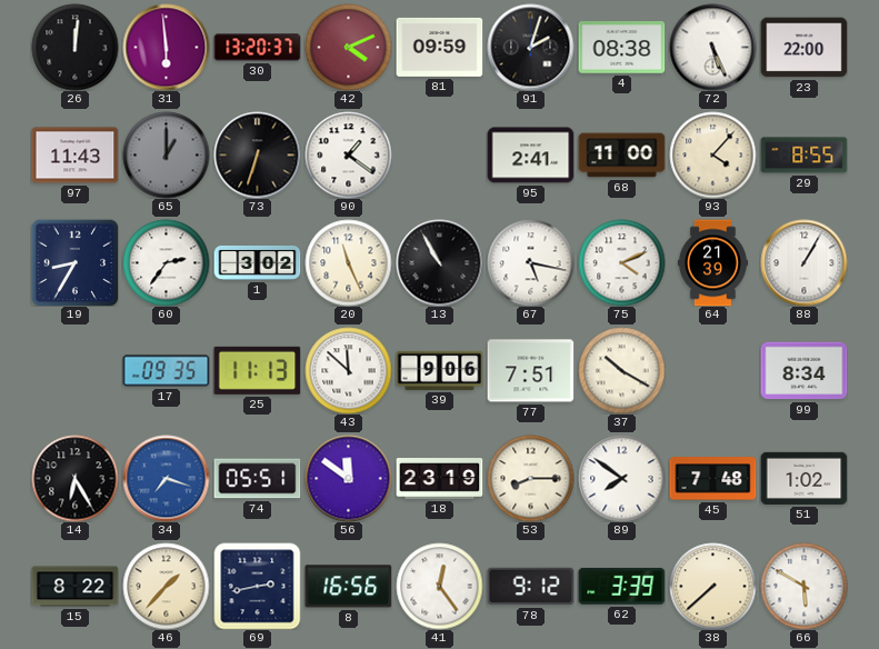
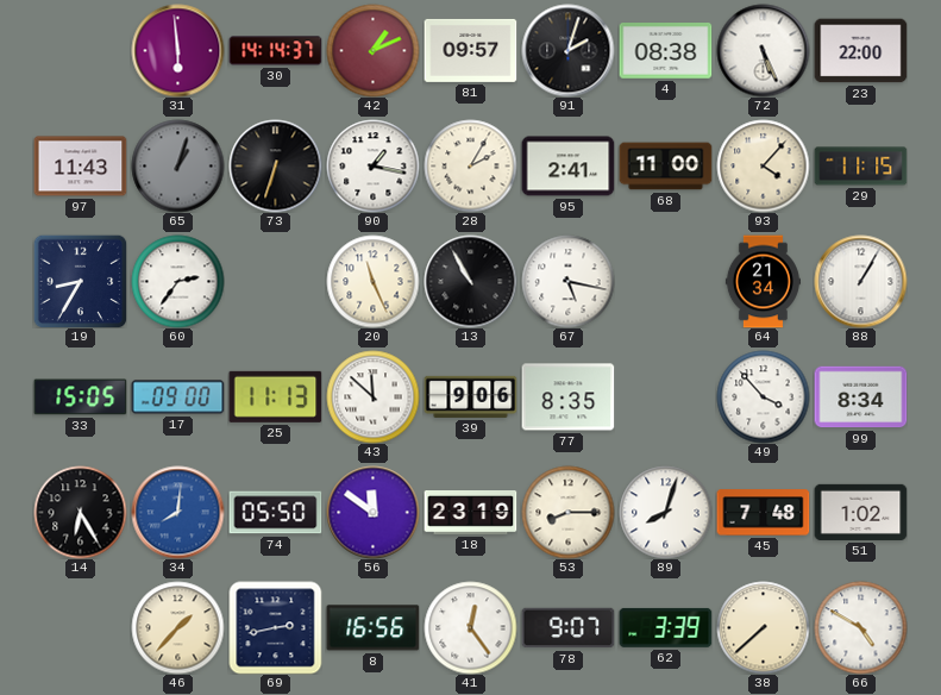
26: 12:01 -> none (74, 47)
30: 13:20 -> 14:14 (275, 51)
42: 4:11 -> 1:11 (372, 50)
81: 09:59 -> 09:57 (470, 50)
65: 1:00 -> 1:03 (177, 165)
90: 1:21 -> 1:17 (372, 165)
28: none -> 2:05 (470, 165)
29: 8:55 -> 11:15 (860, 167)
1: 3:02 -> none (257, 262)
75: 4:11 -> none (621, 262)
64: 21:39 -> 21:34 (763, 281)
33: none -> 15:05 (80, 397)
17: 09:35 -> 09:00 (177, 397)
77: 7:51 -> 8:35 (567, 397)
37: 10:20 -> none (621, 370)
49: none -> 3:53 (763, 396)
34: 7:18 -> 8:01 (177, 512)
74: 05:51 -> 05:50 (275, 513)
89: 7:51 -> 8:03 (665, 512)
15: 8:22 -> none (74, 587)
78: 9:12 -> 9:07 (567, 628)
66: 5:50 -> 4:50 (860, 627)
